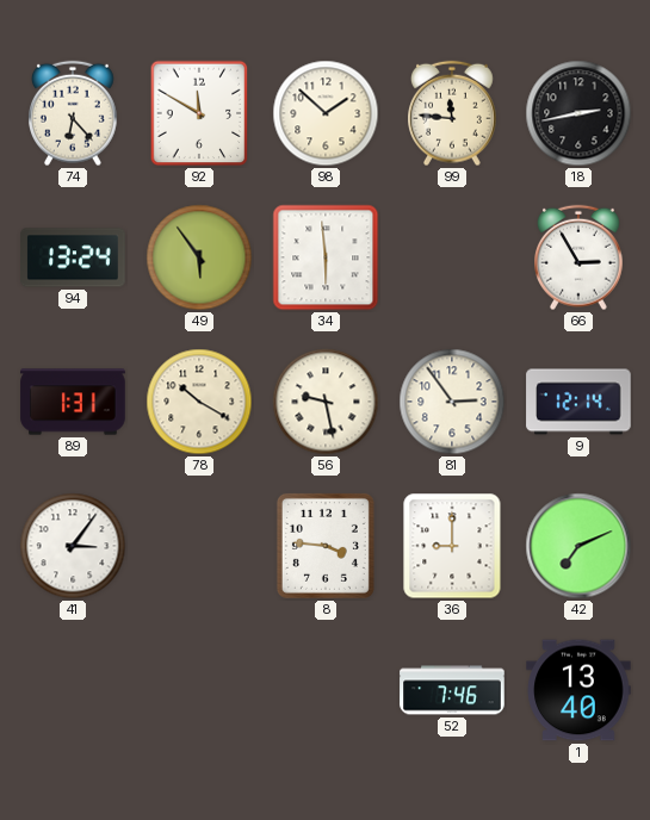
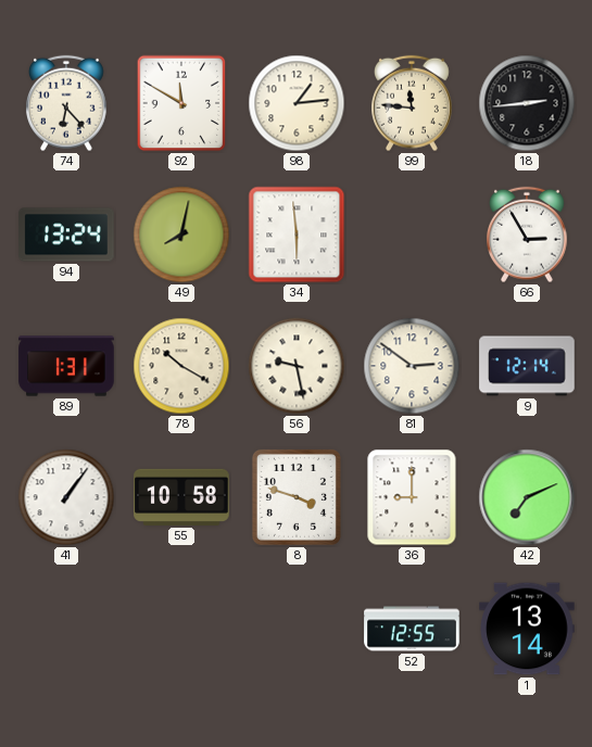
98: 1:52 -> 1:14 (297, 103)
18: 2:43 -> 2:44 (527, 103)
49: 5:54 -> 8:02 (181, 235)
81: 2:54 -> 2:51 (412, 366)
41: 3:06 -> 1:06 (66, 497)
55: none -> 10:58 (181, 497)
8: 3:46 -> 3:48 (297, 497)
52: 7:46 -> 12:55 (412, 629)
1: 13:40 -> 13:14 (527, 629)
